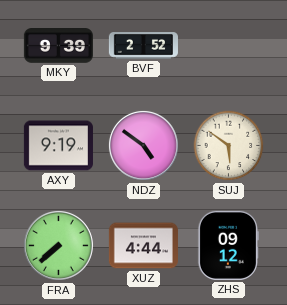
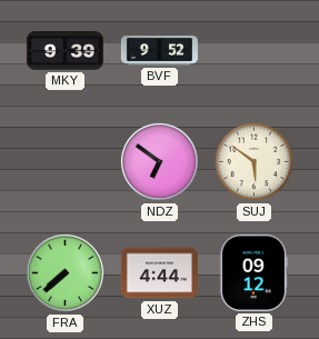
BVF: 2:52 -> 9:52 (159, 51)
AXY: 9:19 -> none (58, 146)
NDZ: 4:51 -> 6:51 (159, 161)
